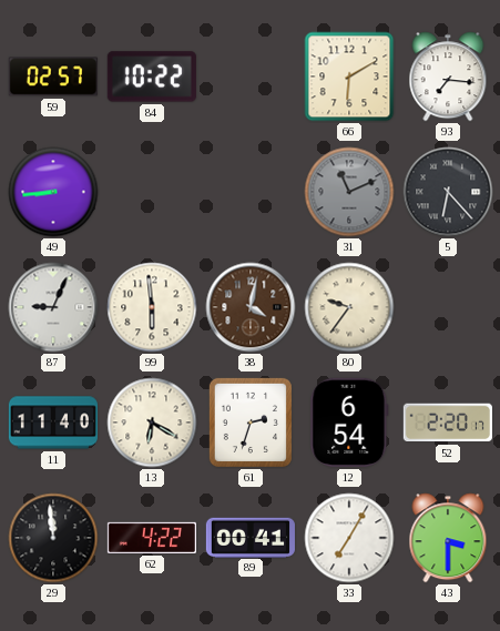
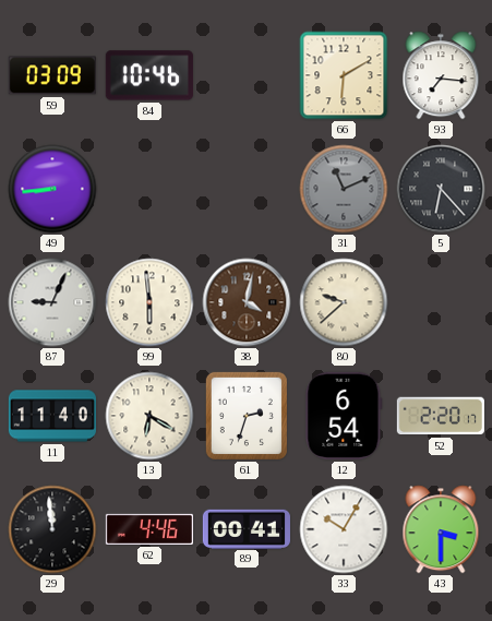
59: 02:57 -> 03:09 (52, 75)
84: 10:22 -> 10:46 (149, 75)
80: 9:36 -> 9:38 (344, 302)
62: 4:22 -> 4:46 (149, 529)
33: 7:05 -> 10:05 (344, 529)
